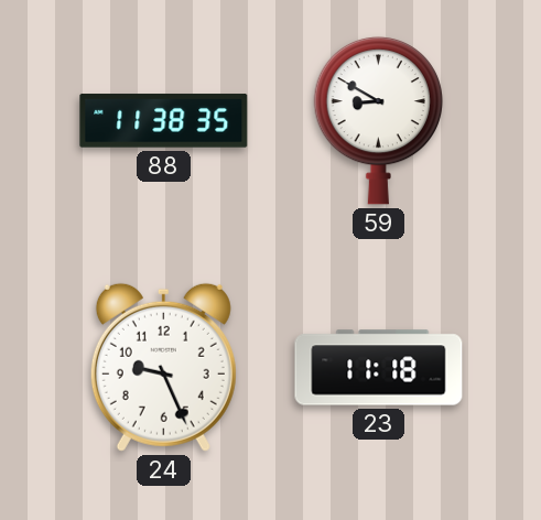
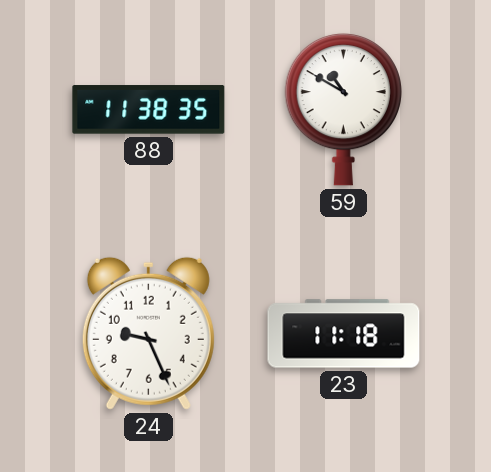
59: 8:50 -> 10:50 (343, 109)
